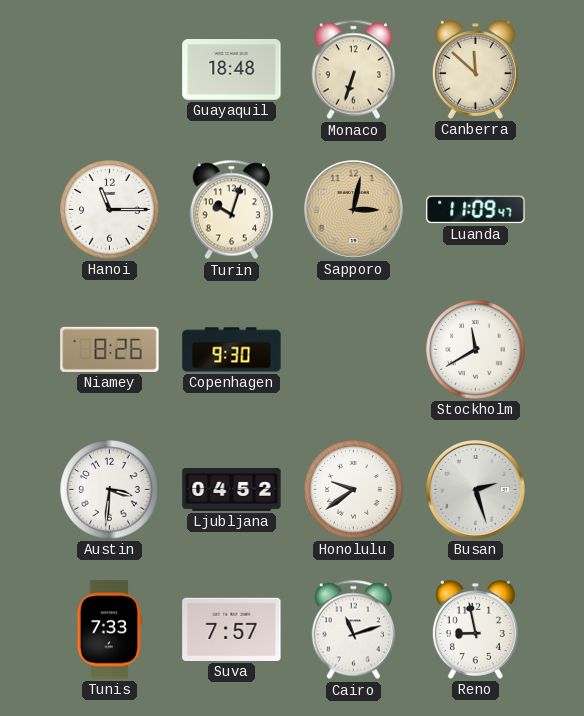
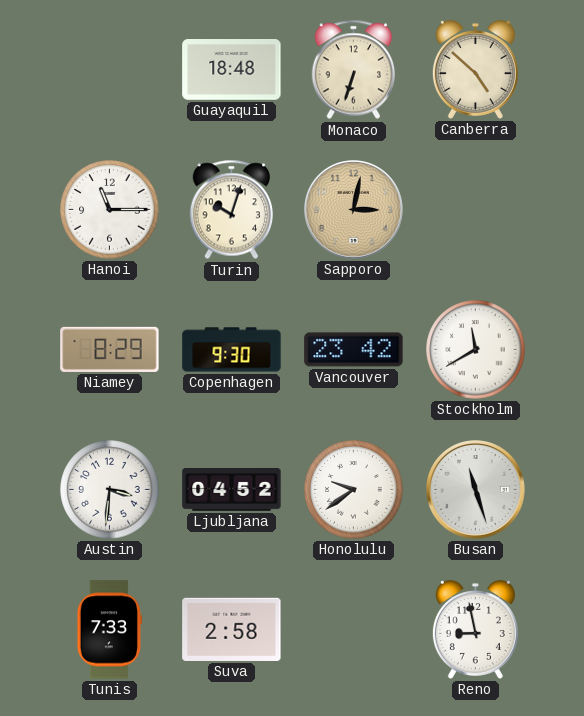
Canberra: 11:52 -> 4:52 (475, 70)
Luanda: 11:09 -> none (476, 210)
Niamey: 8:26 -> 8:29 (110, 349)
Vancouver: none -> 23:42 (354, 350)
Busan: 2:27 -> 11:27 (476, 490)
Suva: 7:57 -> 2:58 (232, 629)
Cairo: 11:12 -> none (353, 630)
